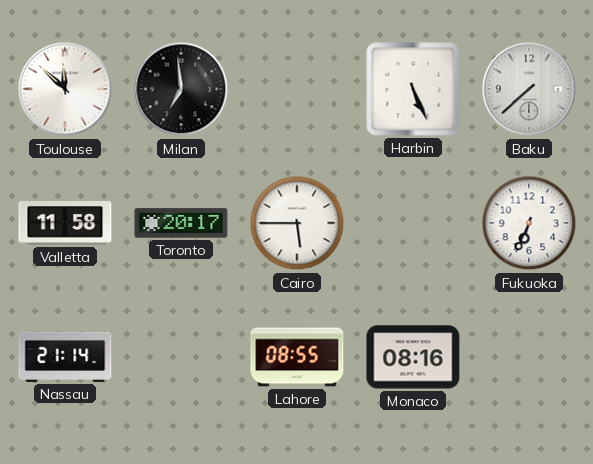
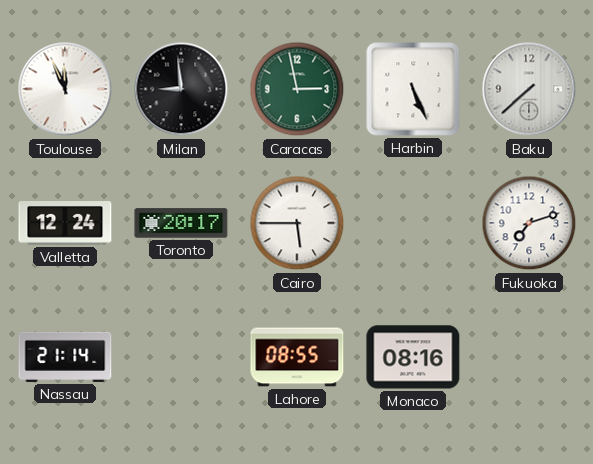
Toulouse: 11:52 -> 11:56 (65, 89)
Milan: 6:59 -> 8:59 (181, 89)
Caracas: none -> 2:58 (297, 89)
Valletta: 11:58 -> 12:24 (65, 223)
Fukuoka: 6:34 -> 7:12 (529, 223)
